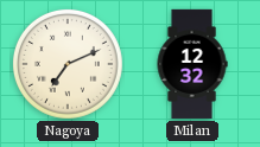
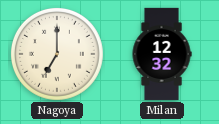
Nagoya: 7:11 -> 7:00 (57, 54)
